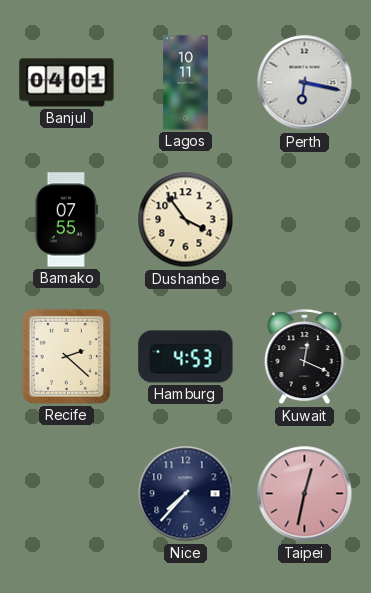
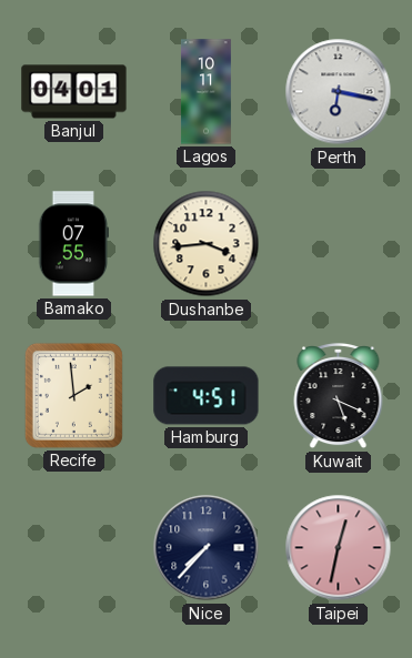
Dushanbe: 3:54 -> 3:44 (207, 244)
Recife: 2:22 -> 1:59 (73, 395)
Hamburg: 4:53 -> 4:51 (207, 396)
Kuwait: 12:19 -> 5:19 (339, 396)
